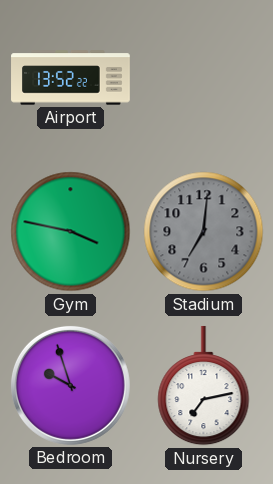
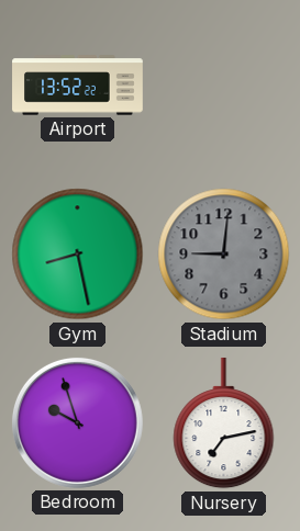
Gym: 3:47 -> 8:28 (78, 255)
Stadium: 7:01 -> 9:01 (224, 255)
